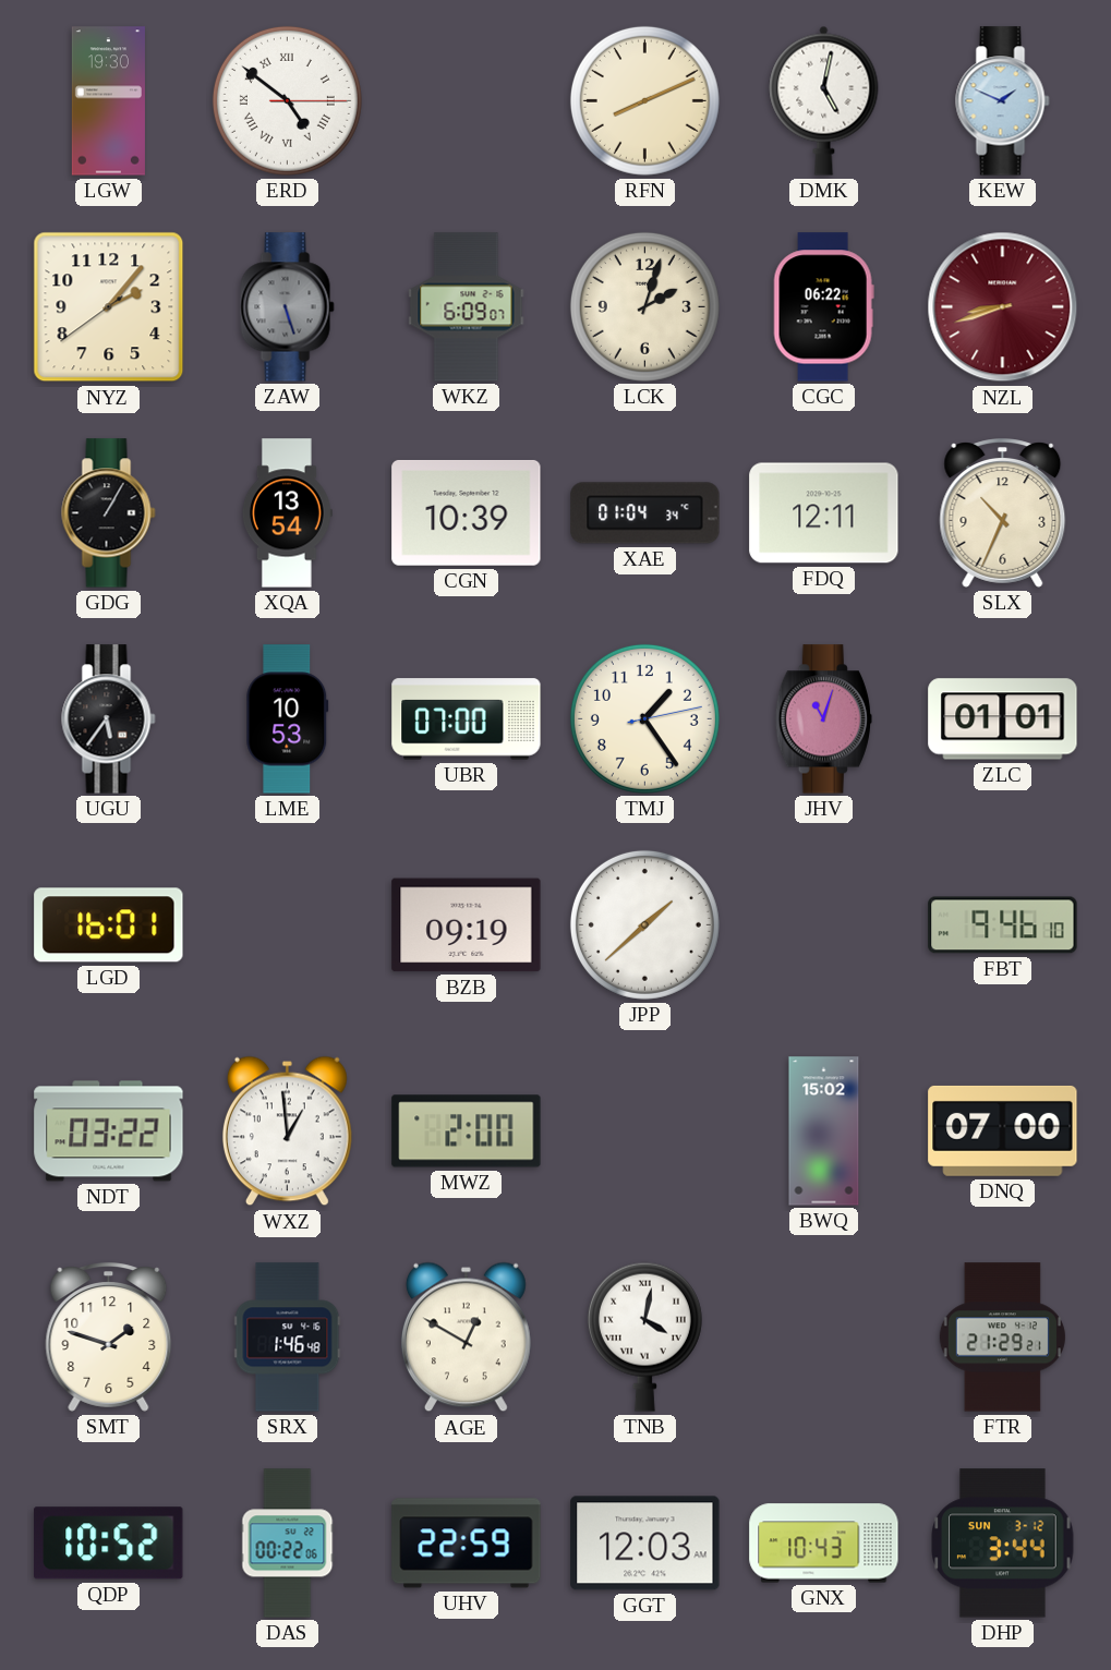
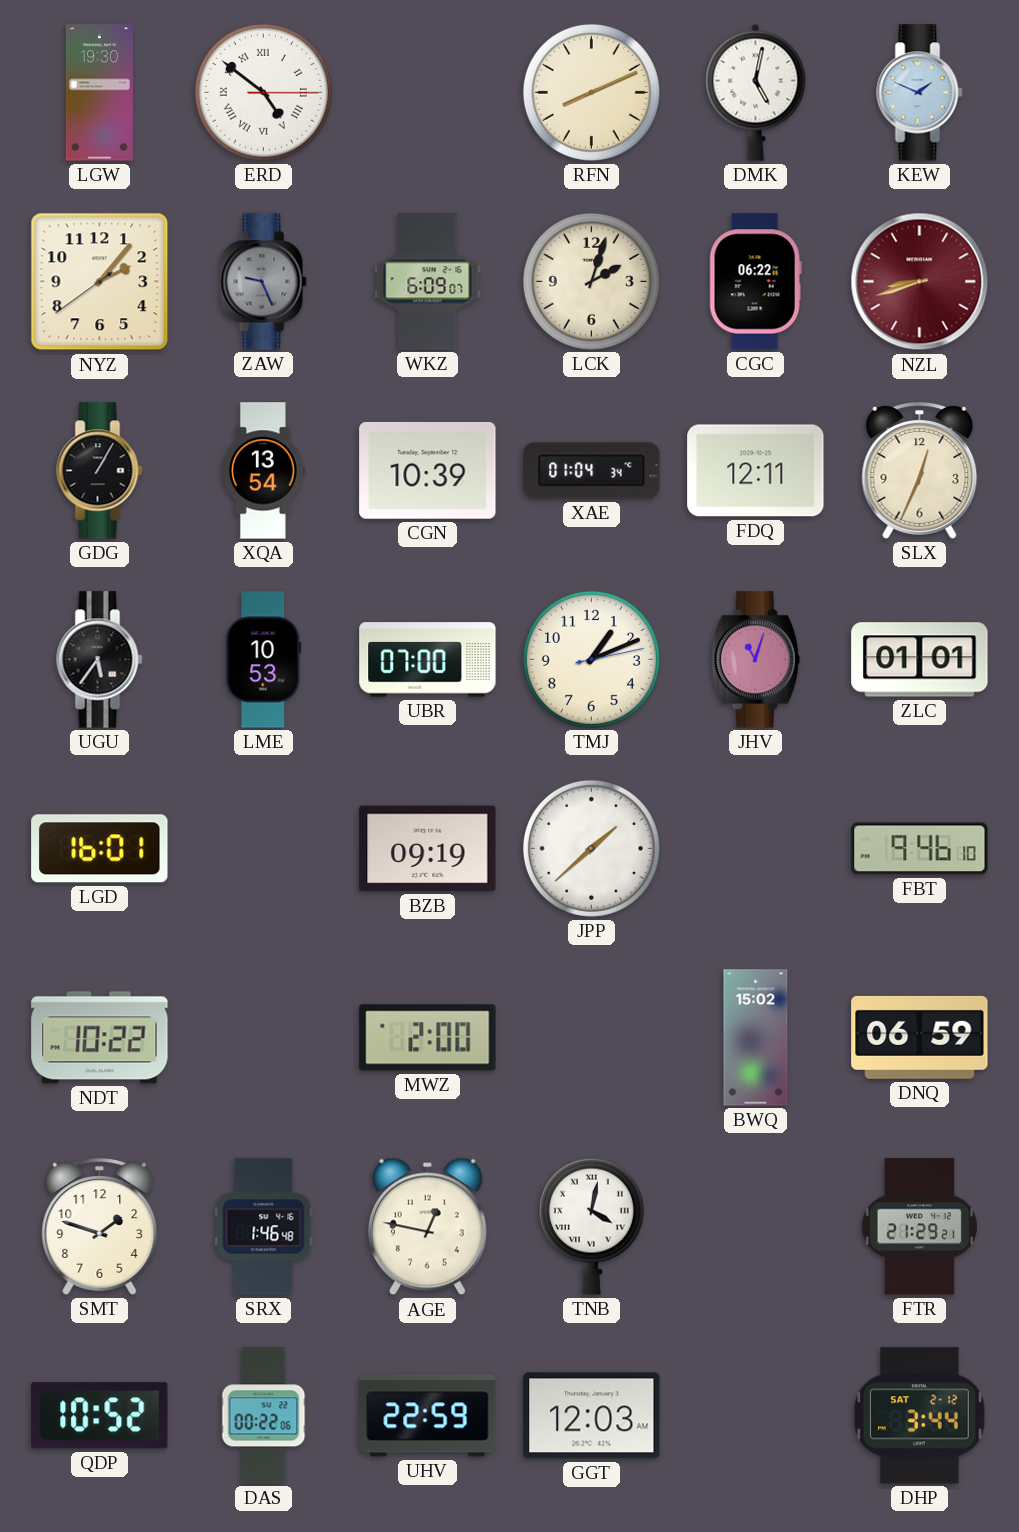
ZAW: 5:27 -> 9:26 (264, 282)
SLX: 10:34 -> 12:34 (920, 471)
TMJ: 1:24 -> 1:11 (591, 659)
NDT: 03:22 -> 10:22 (100, 1038)
WXZ: 12:59 -> none (287, 1132)
DNQ: 07:00 -> 06:59 (920, 1037)
AGE: 12:50 -> 12:47 (427, 1227)
GNX: 10:43 -> none (824, 1544)
DHP date: SUN 3-12 -> SAT 2-12 (920, 1416)
